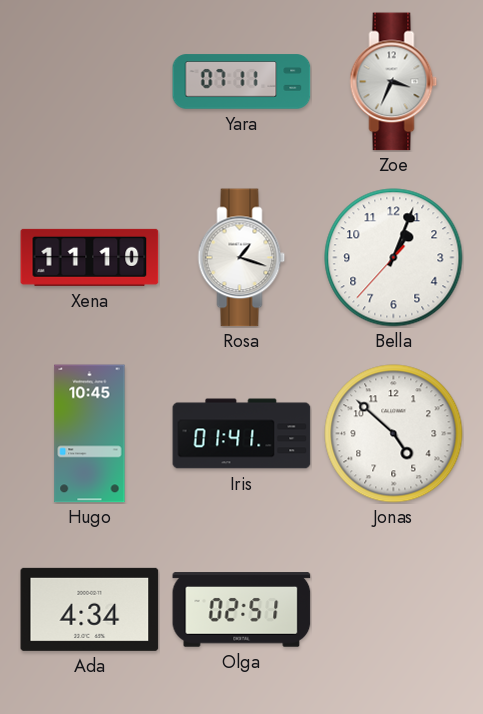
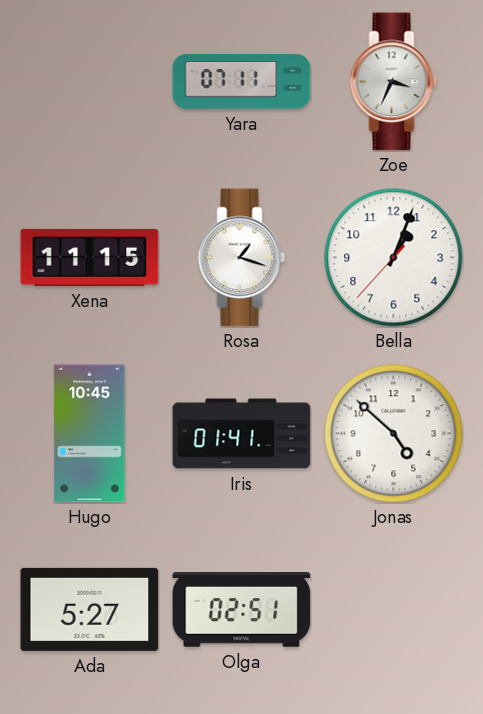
Xena: 11:10 -> 11:15 (90, 257)
Ada: 4:34 -> 5:27 (90, 609)
